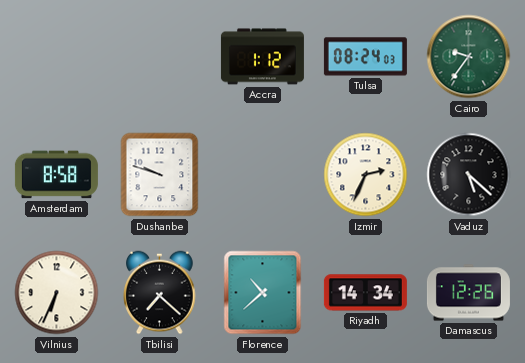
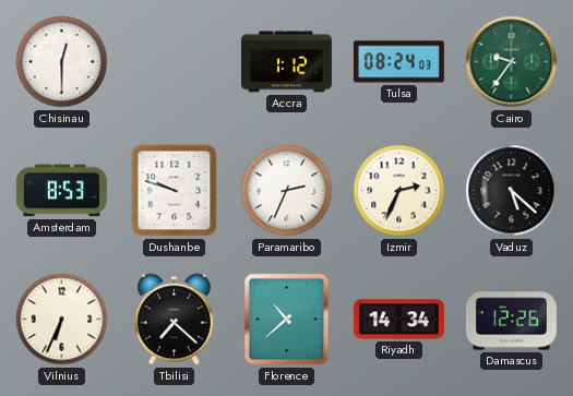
Chisinau: none -> 12:30 (62, 62)
Amsterdam: 8:58 -> 8:53 (61, 191)
Paramaribo: none -> 2:34 (287, 191)
